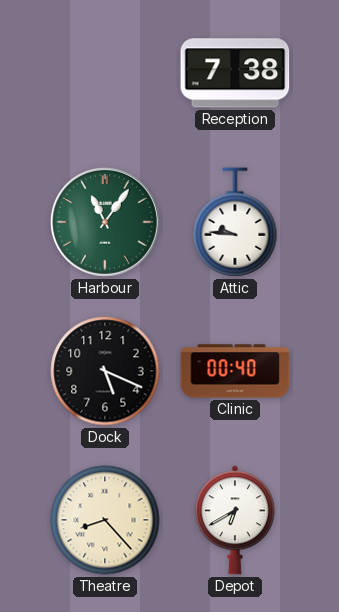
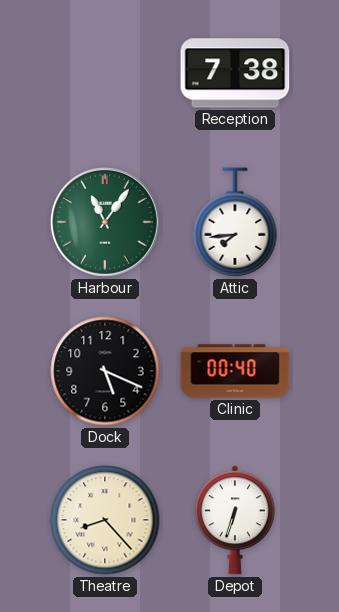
Attic: 9:46 -> 7:44 (235, 222)
Depot: 6:40 -> 6:33 (235, 520)
